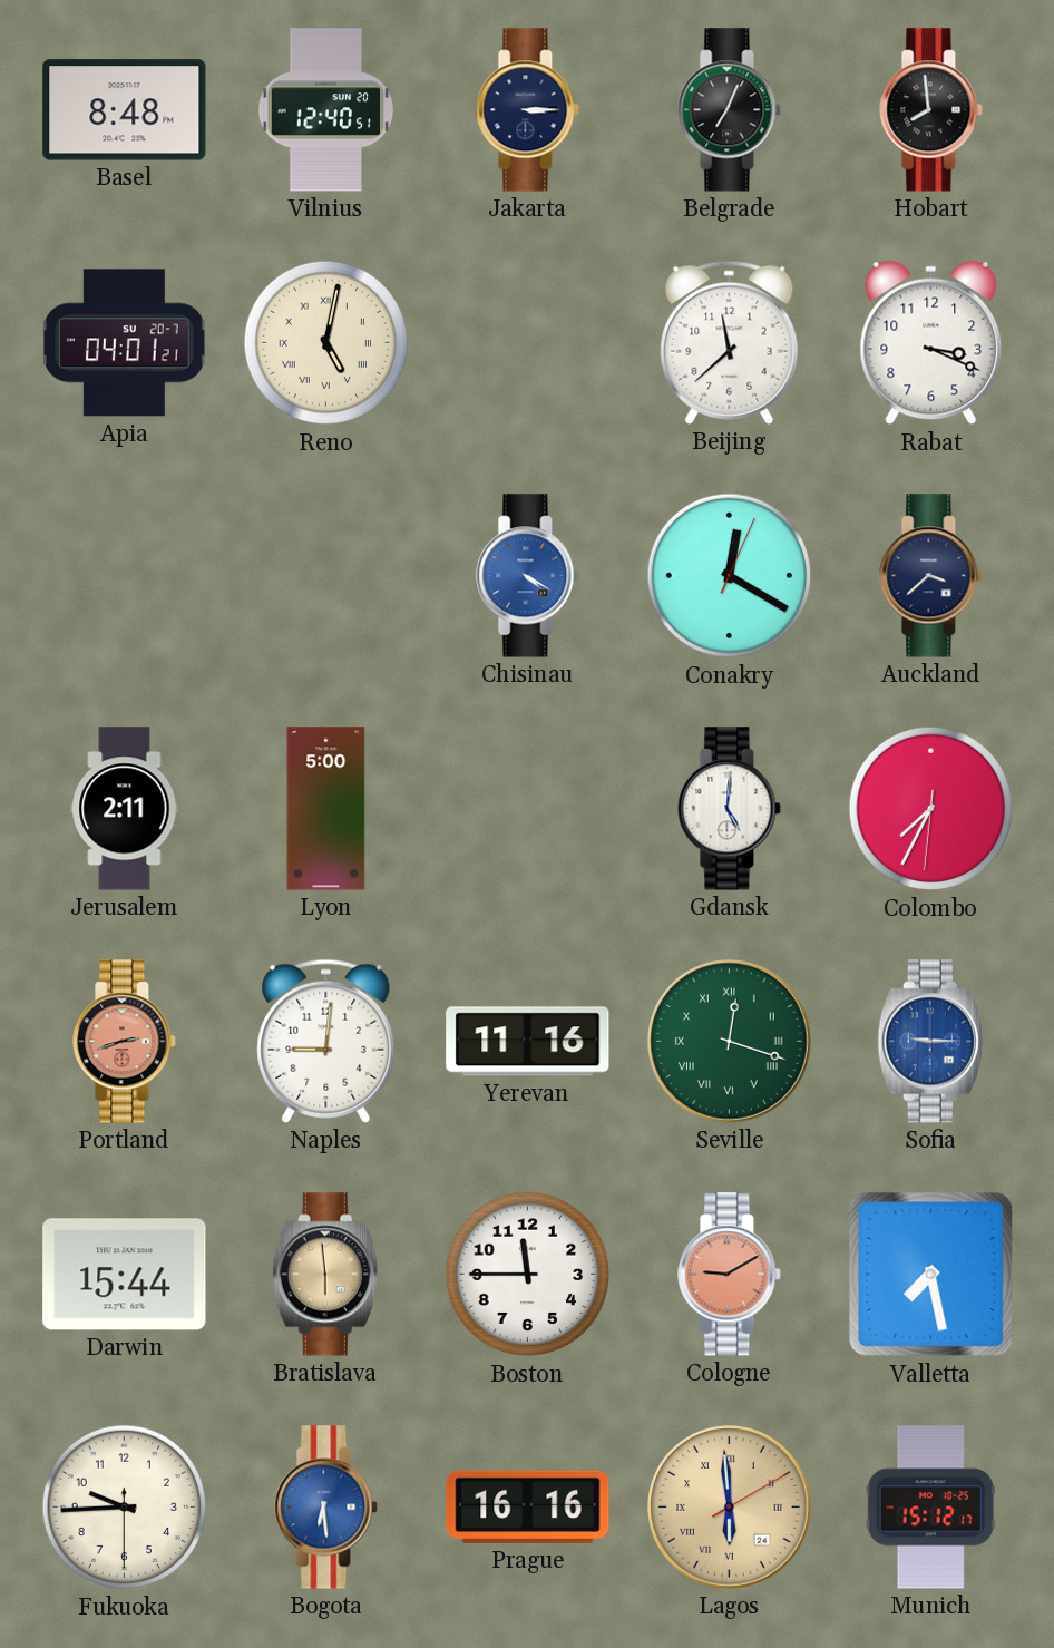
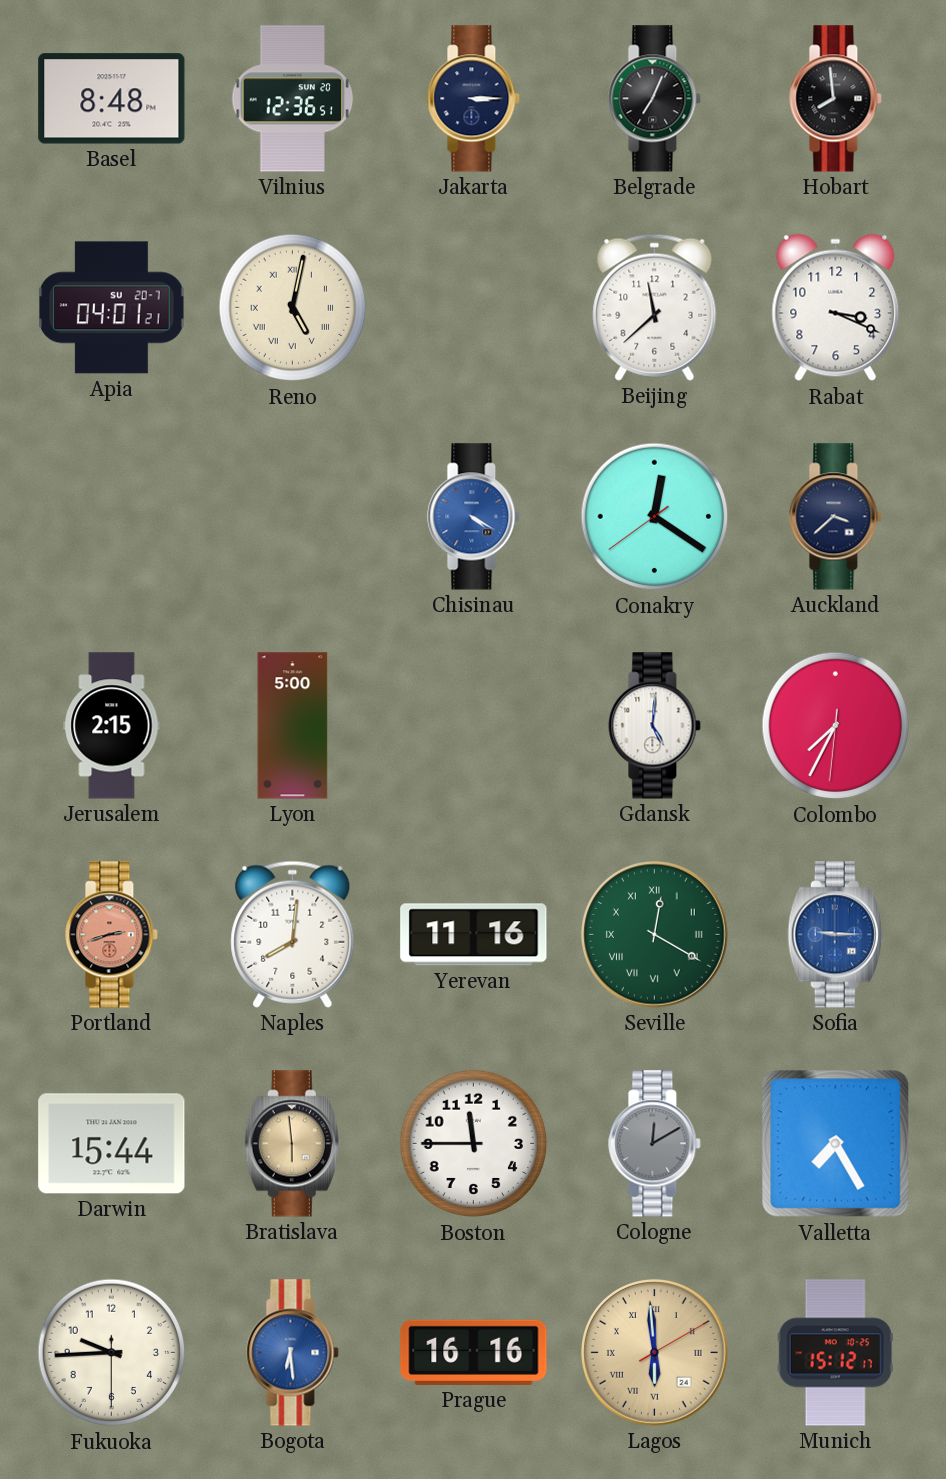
Vilnius: 12:40 -> 12:36 (293, 99)
Conakry: 12:20:04 -> 12:20:39 (655, 517)
Jerusalem: 2:11 -> 2:15 (112, 726)
Naples: 9:01 -> 8:01 (293, 934)
Seville: 12:18 -> 12:20 (655, 935)
Cologne: 9:10 -> 12:10 (655, 1144)
Cologne dial: salmon -> grey (655, 1144)
Valletta: 7:28 -> 7:25 (836, 1144)
